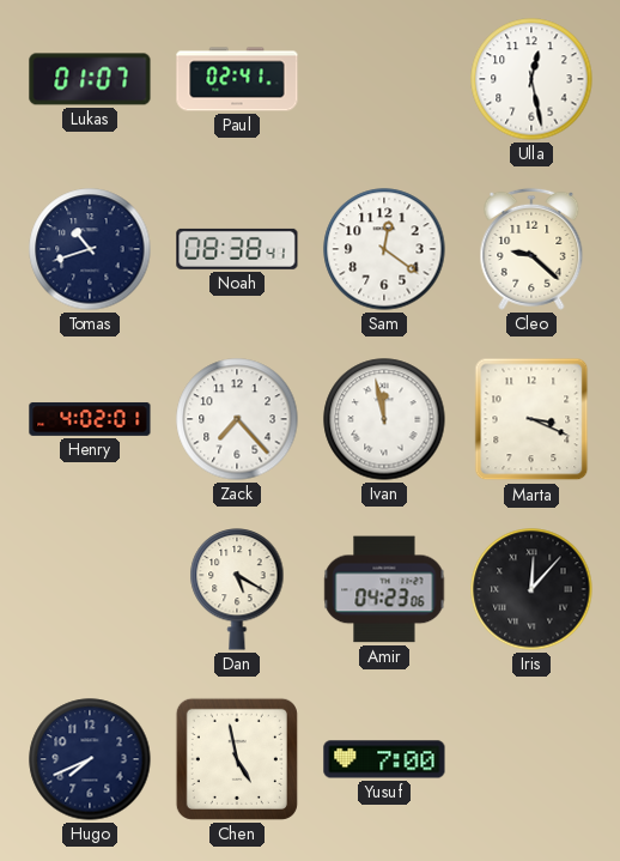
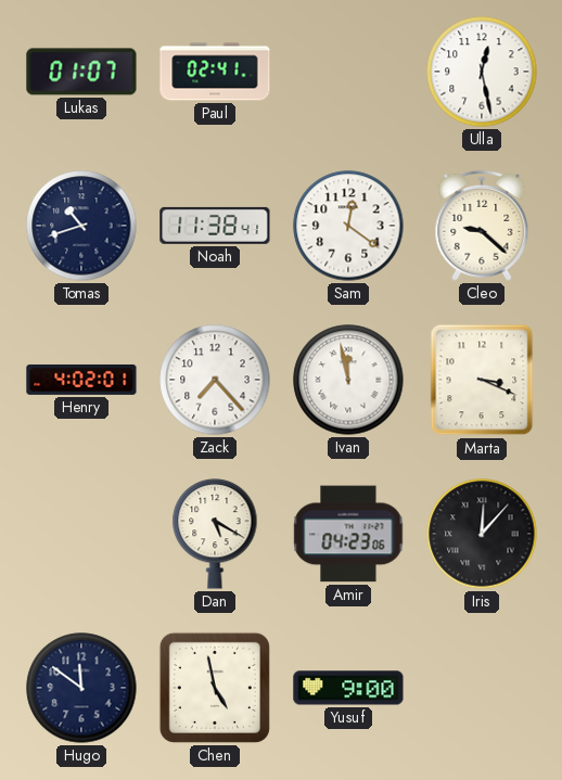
Noah: 08:38 -> 11:38 (215, 226)
Hugo: 7:41 -> 11:51 (81, 688)
Yusuf: 7:00 -> 9:00 (348, 688)
